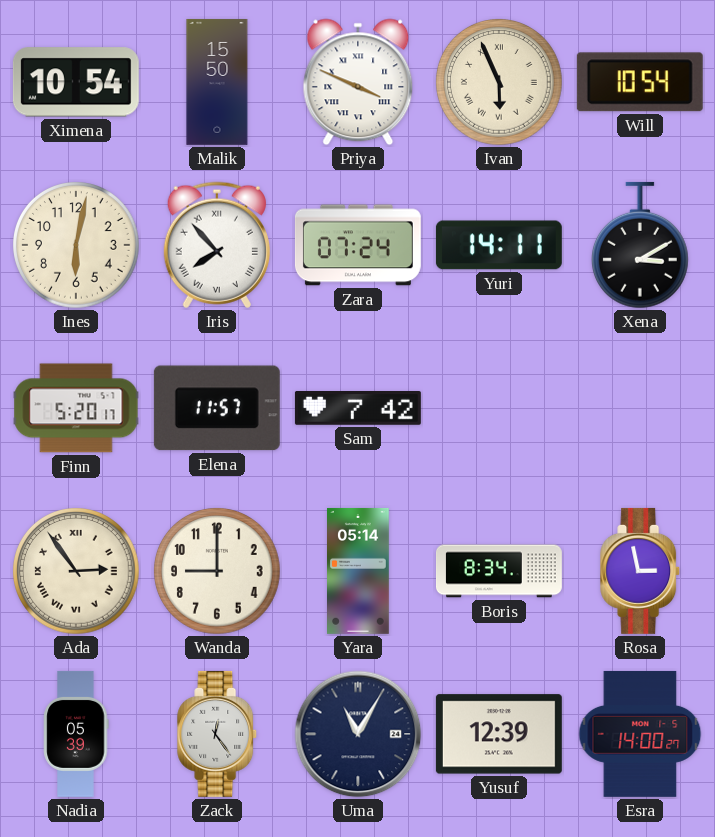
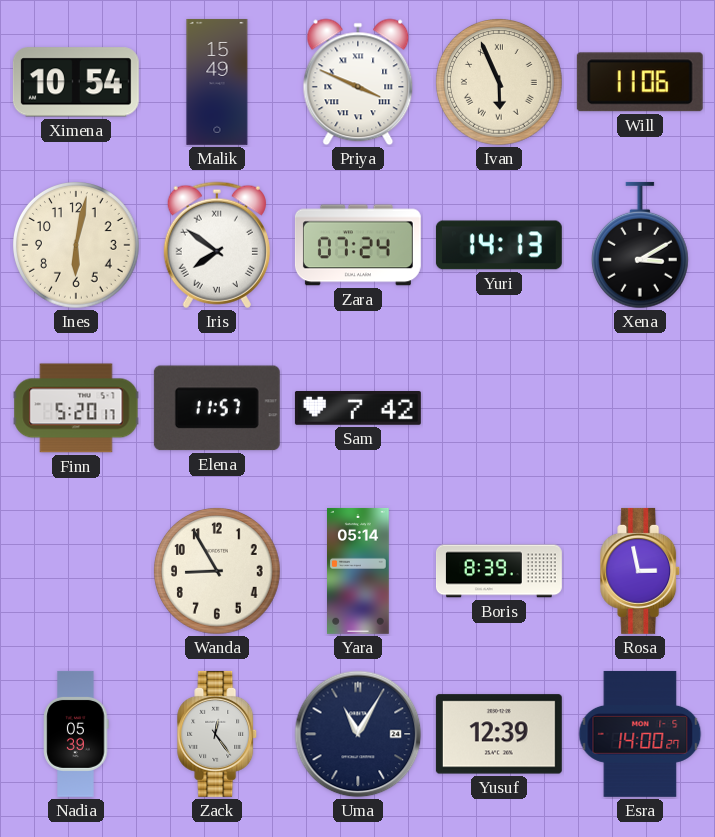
Malik: 15:50 -> 15:49 (217, 82)
Will: 10:54 -> 11:06 (640, 82)
Iris: 7:53 -> 7:51 (217, 245)
Yuri: 14:11 -> 14:13 (499, 245)
Ada: 2:54 -> none (76, 571)
Wanda: 9:00 -> 8:55 (217, 571)
Boris: 8:34 -> 8:39 (500, 571)
